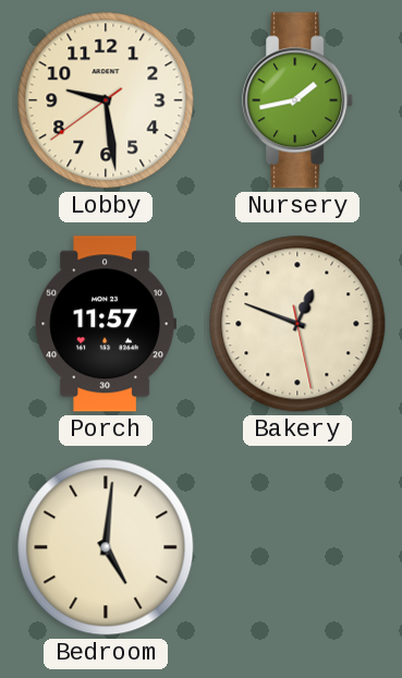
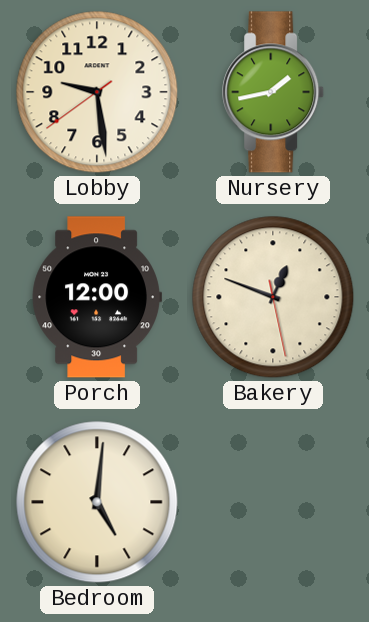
Porch: 11:57 -> 12:00 (97, 297)
